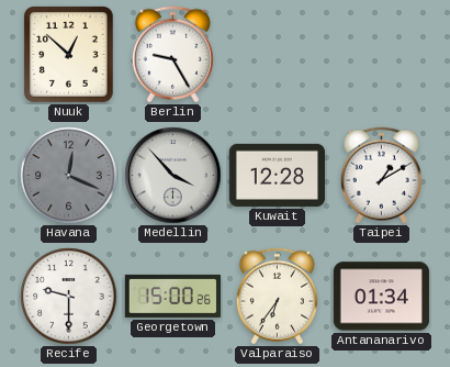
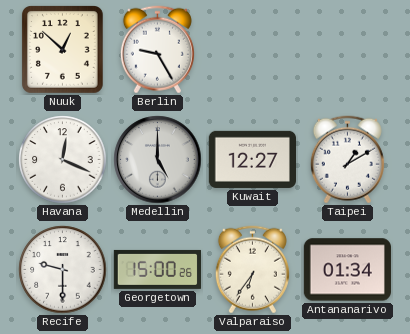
Havana dial: grey -> white (63, 160)
Medellin: 3:53 -> 5:00 (158, 160)
Kuwait: 12:28 -> 12:27 (252, 159)
